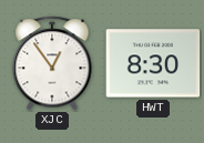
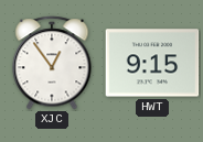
HWT: 8:30 -> 9:15 (152, 63)
